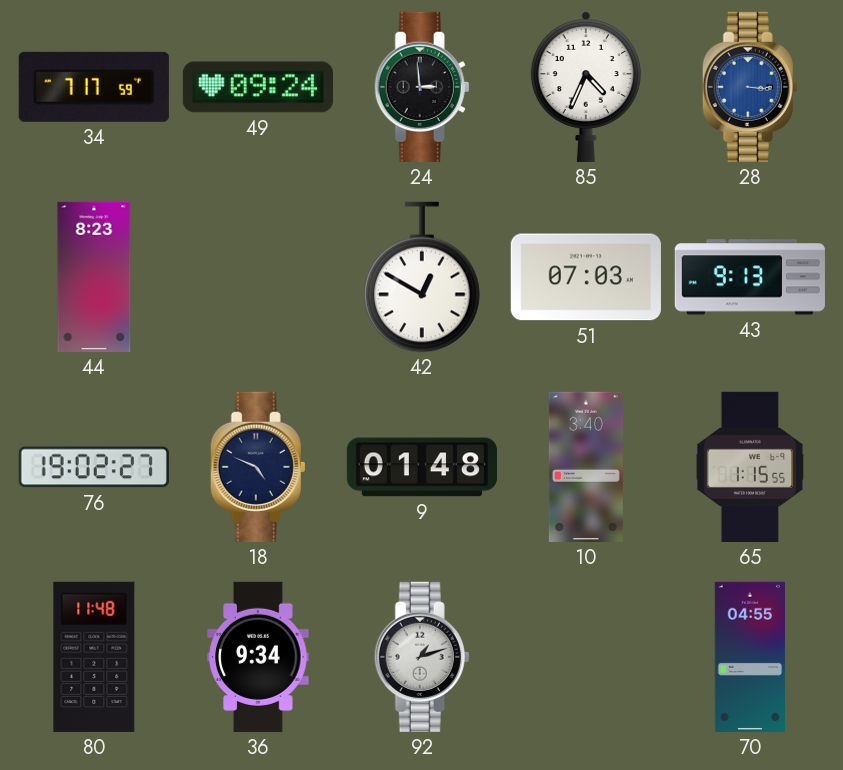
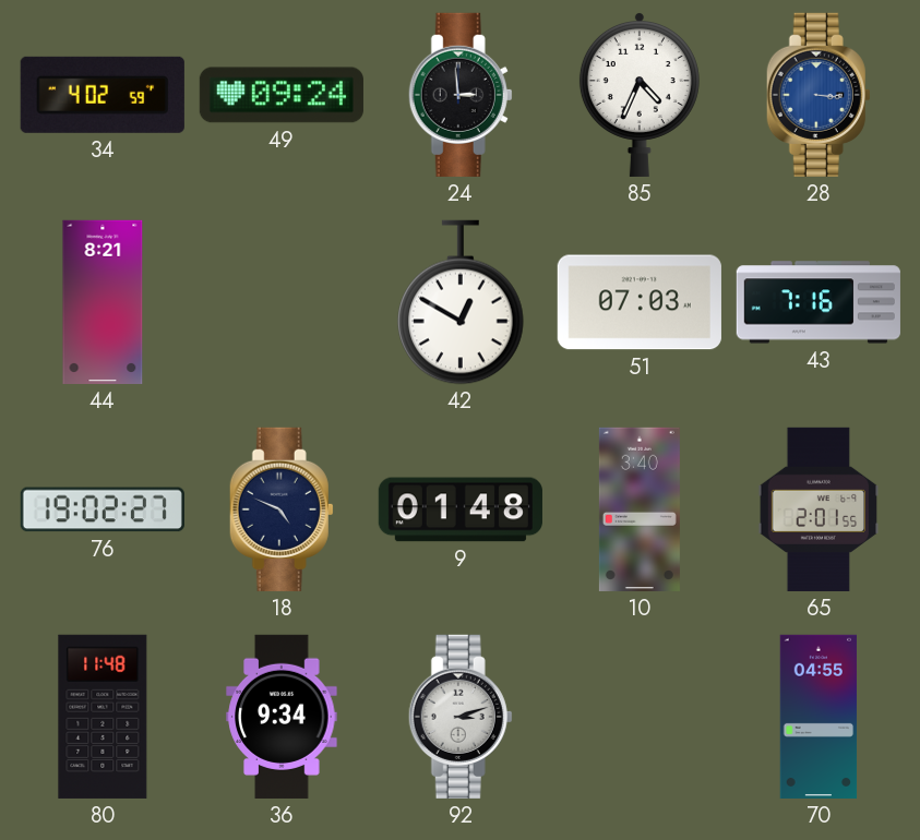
34: 7:17 -> 4:02 (103, 95)
44: 8:23 -> 8:21 (103, 302)
43: 9:13 -> 7:16 (819, 302)
65: 1:15 -> 2:01 (819, 509)
92: 1:12 -> 3:12 (461, 717)
